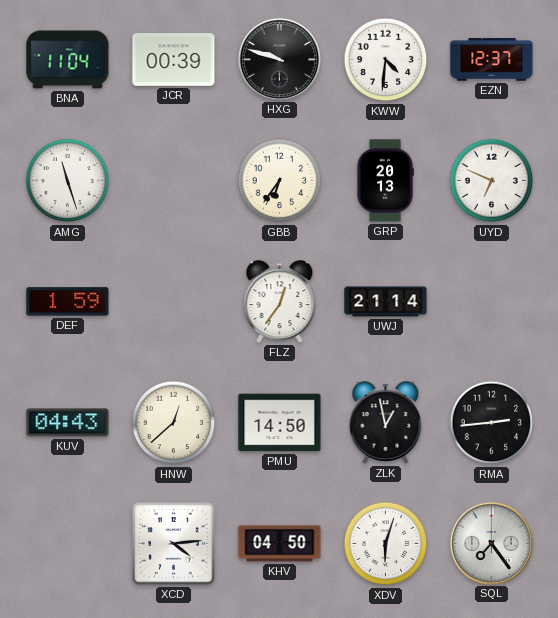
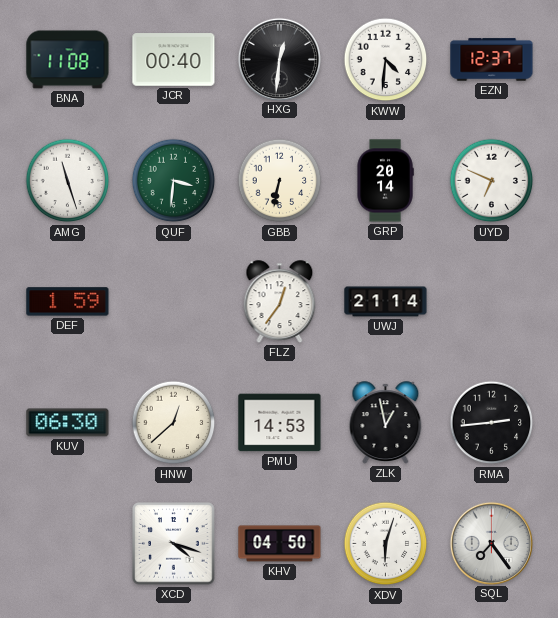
BNA: 11:04 -> 11:08 (68, 60)
JCR: 00:39 -> 00:40 (174, 60)
HXG: 9:48 -> 12:31 (279, 59)
QUF: none -> 3:31 (174, 181)
GBB: 6:36 -> 6:32 (280, 181)
GRP: 20:13 -> 20:14 (385, 181)
KUV: 04:43 -> 06:30 (68, 423)
PMU: 14:50 -> 14:53 (280, 423)
XCD: 4:14 -> 4:18 (174, 544)
